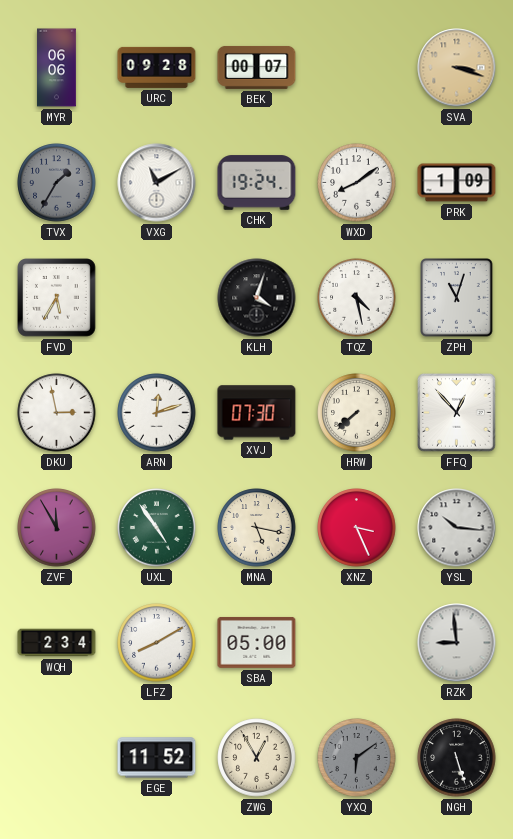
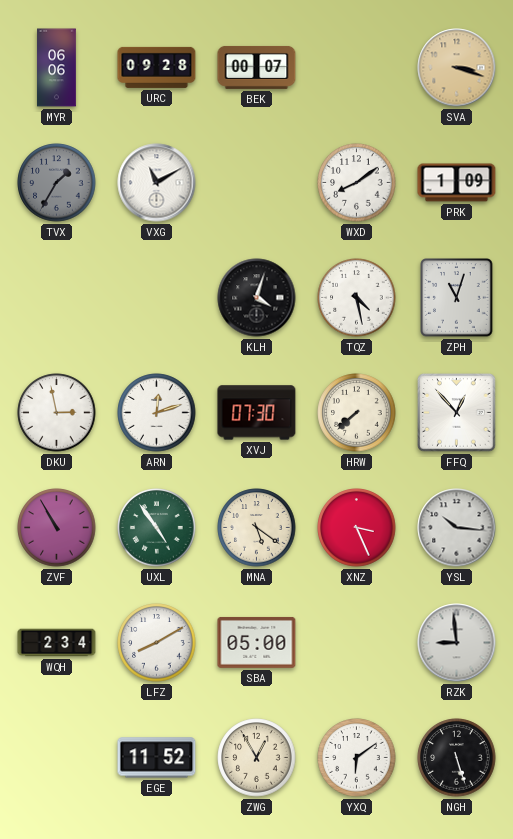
CHK: 19:24 -> none (257, 183)
FVD: 5:35 -> none (57, 298)
ZVF: 11:55 -> 10:55 (57, 528)
MNA: 5:17 -> 5:21 (257, 528)
YXQ dial: grey -> white (357, 758)
